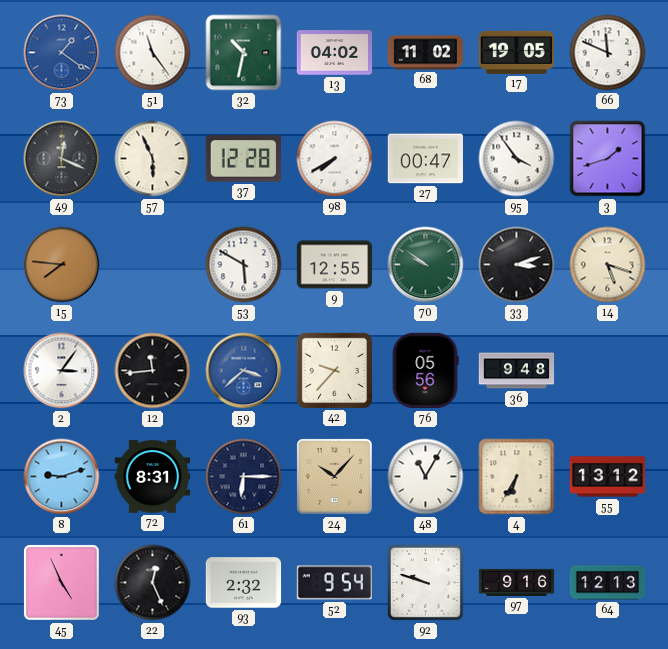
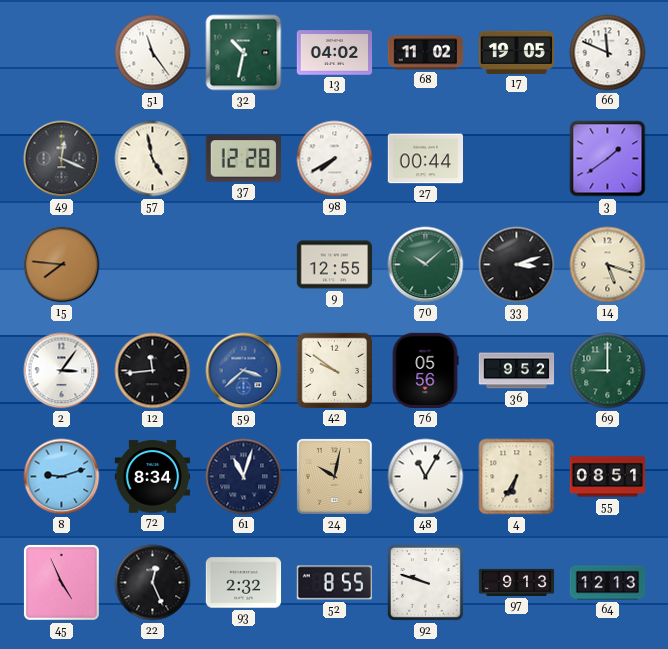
73: 1:21 -> none (62, 53)
57: 5:56 -> 4:58 (153, 159)
27: 00:47 -> 00:44 (425, 159)
95: 3:54 -> none (517, 159)
3: 1:42 -> 1:39 (608, 159)
53: 5:50 -> none (244, 265)
70: 9:51 -> 10:08 (426, 265)
42: 9:37 -> 9:51 (334, 370)
36: 9:48 -> 9:52 (517, 371)
69: none -> 9:00 (608, 371)
72: 8:31 -> 8:34 (153, 477)
61: 6:15 -> 11:03 (244, 477)
24: 10:07 -> 10:02 (334, 476)
55: 13:12 -> 08:51 (608, 477)
52: 9:54 -> 8:55 (334, 583)
97: 9:16 -> 9:13 (517, 582)
